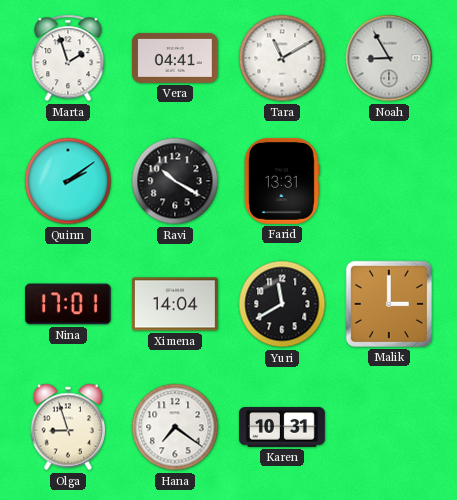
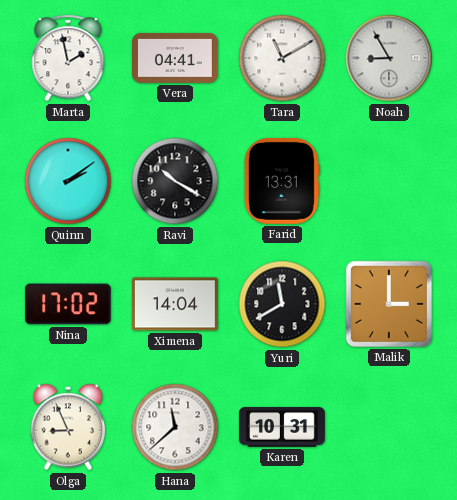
Marta: 1:57 -> 1:58 (68, 58)
Nina: 17:01 -> 17:02 (68, 304)
Olga: 8:57 -> 8:56 (68, 427)
Hana: 7:21 -> 11:38 (175, 427)
